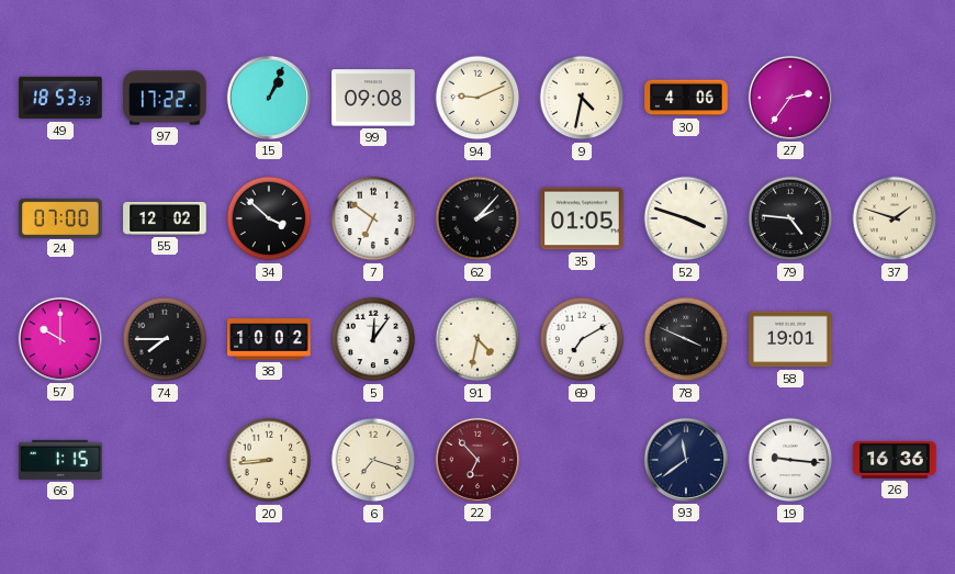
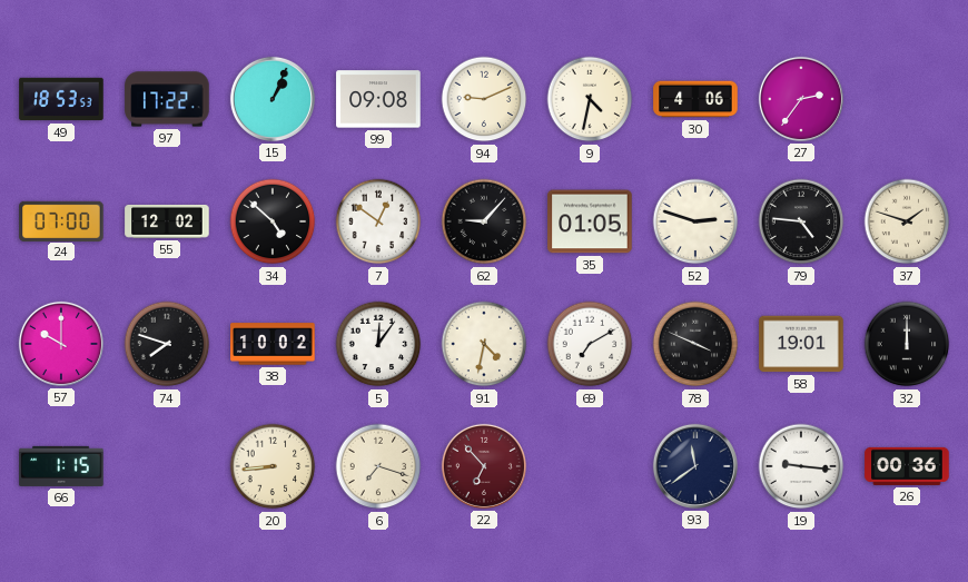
34: 3:52 -> 4:52 (273, 221)
7: 6:51 -> 12:51 (378, 221)
62: 2:07 -> 9:07 (484, 221)
52: 3:48 -> 2:48 (695, 221)
74: 7:45 -> 7:48 (167, 344)
32: none -> 12:00 (907, 344)
26: 16:36 -> 00:36 (907, 466)
